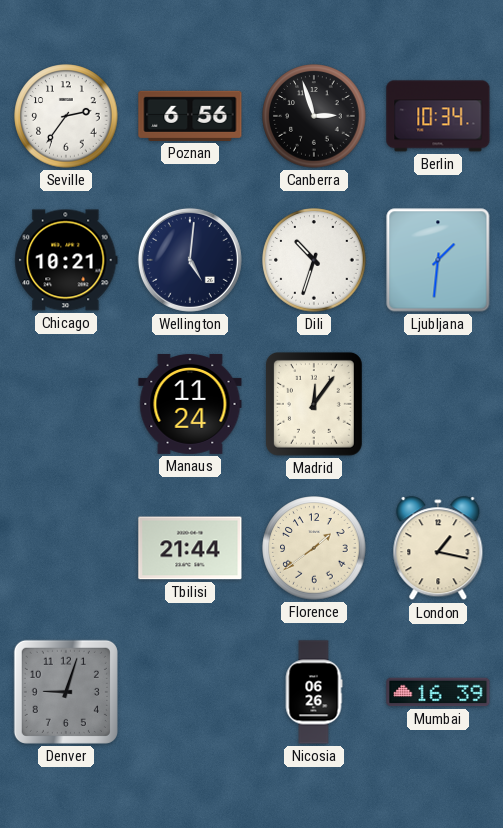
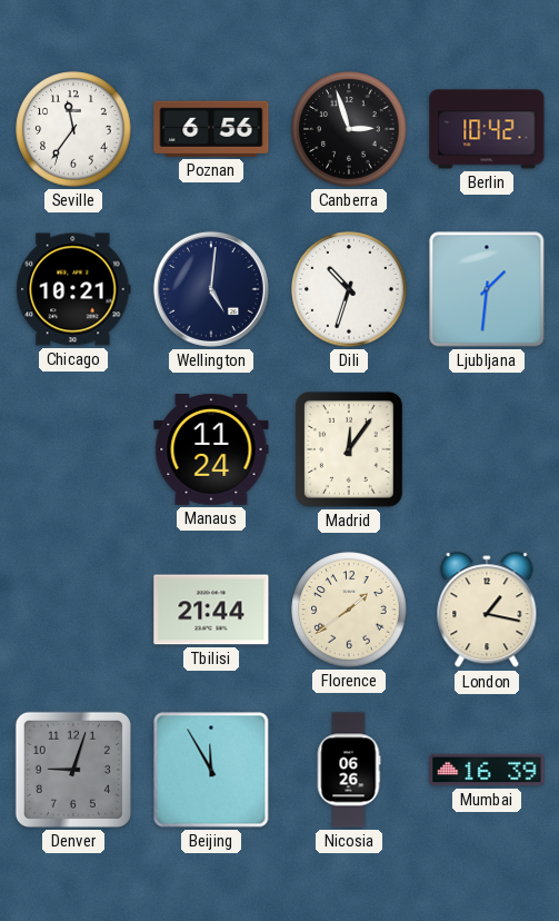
Seville: 2:36 -> 11:36 (73, 129)
Berlin: 10:34 -> 10:42 (487, 129)
Beijing: none -> 11:55 (211, 770)
